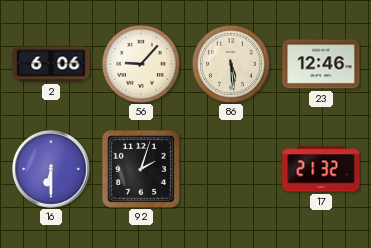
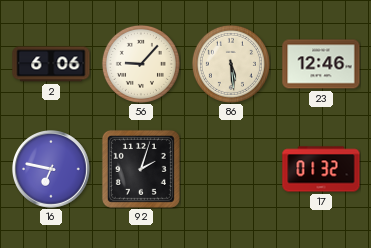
16: 6:30 -> 6:47 (52, 170)
17: 21:32 -> 01:32 (321, 169)
